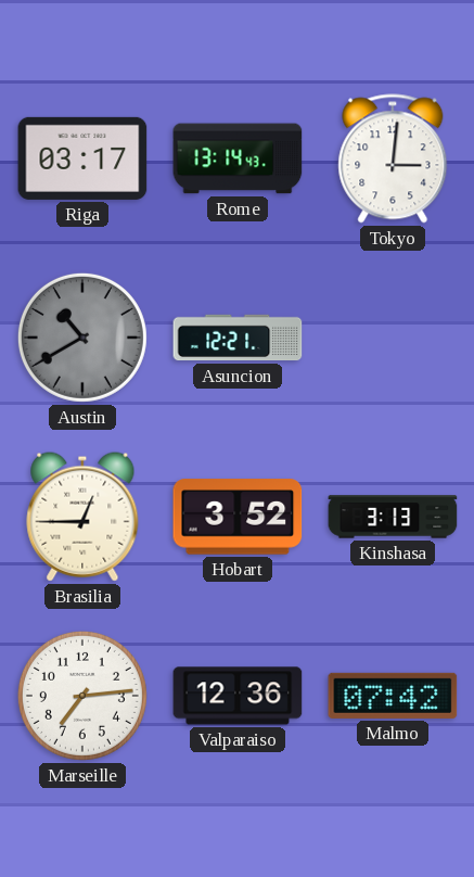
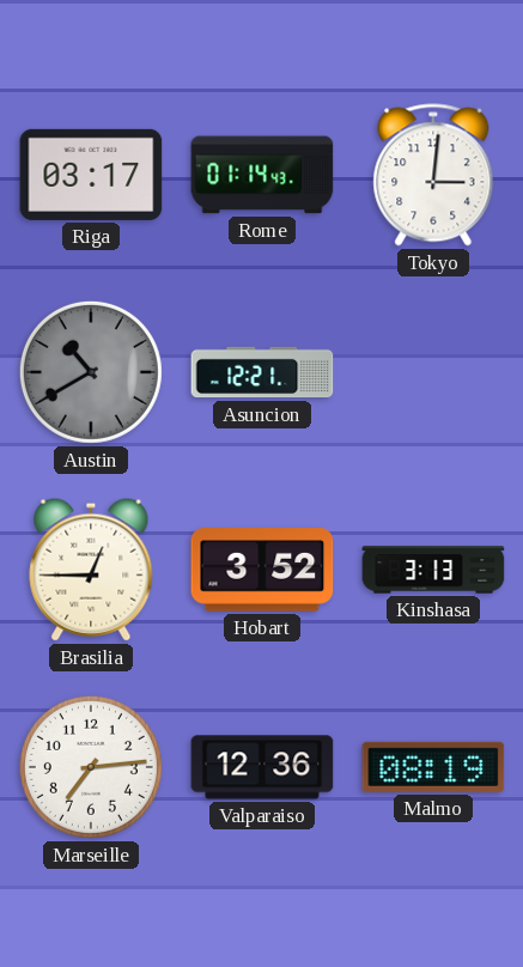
Rome: 13:14 -> 01:14 (262, 175)
Malmo: 07:42 -> 08:19 (433, 767)
